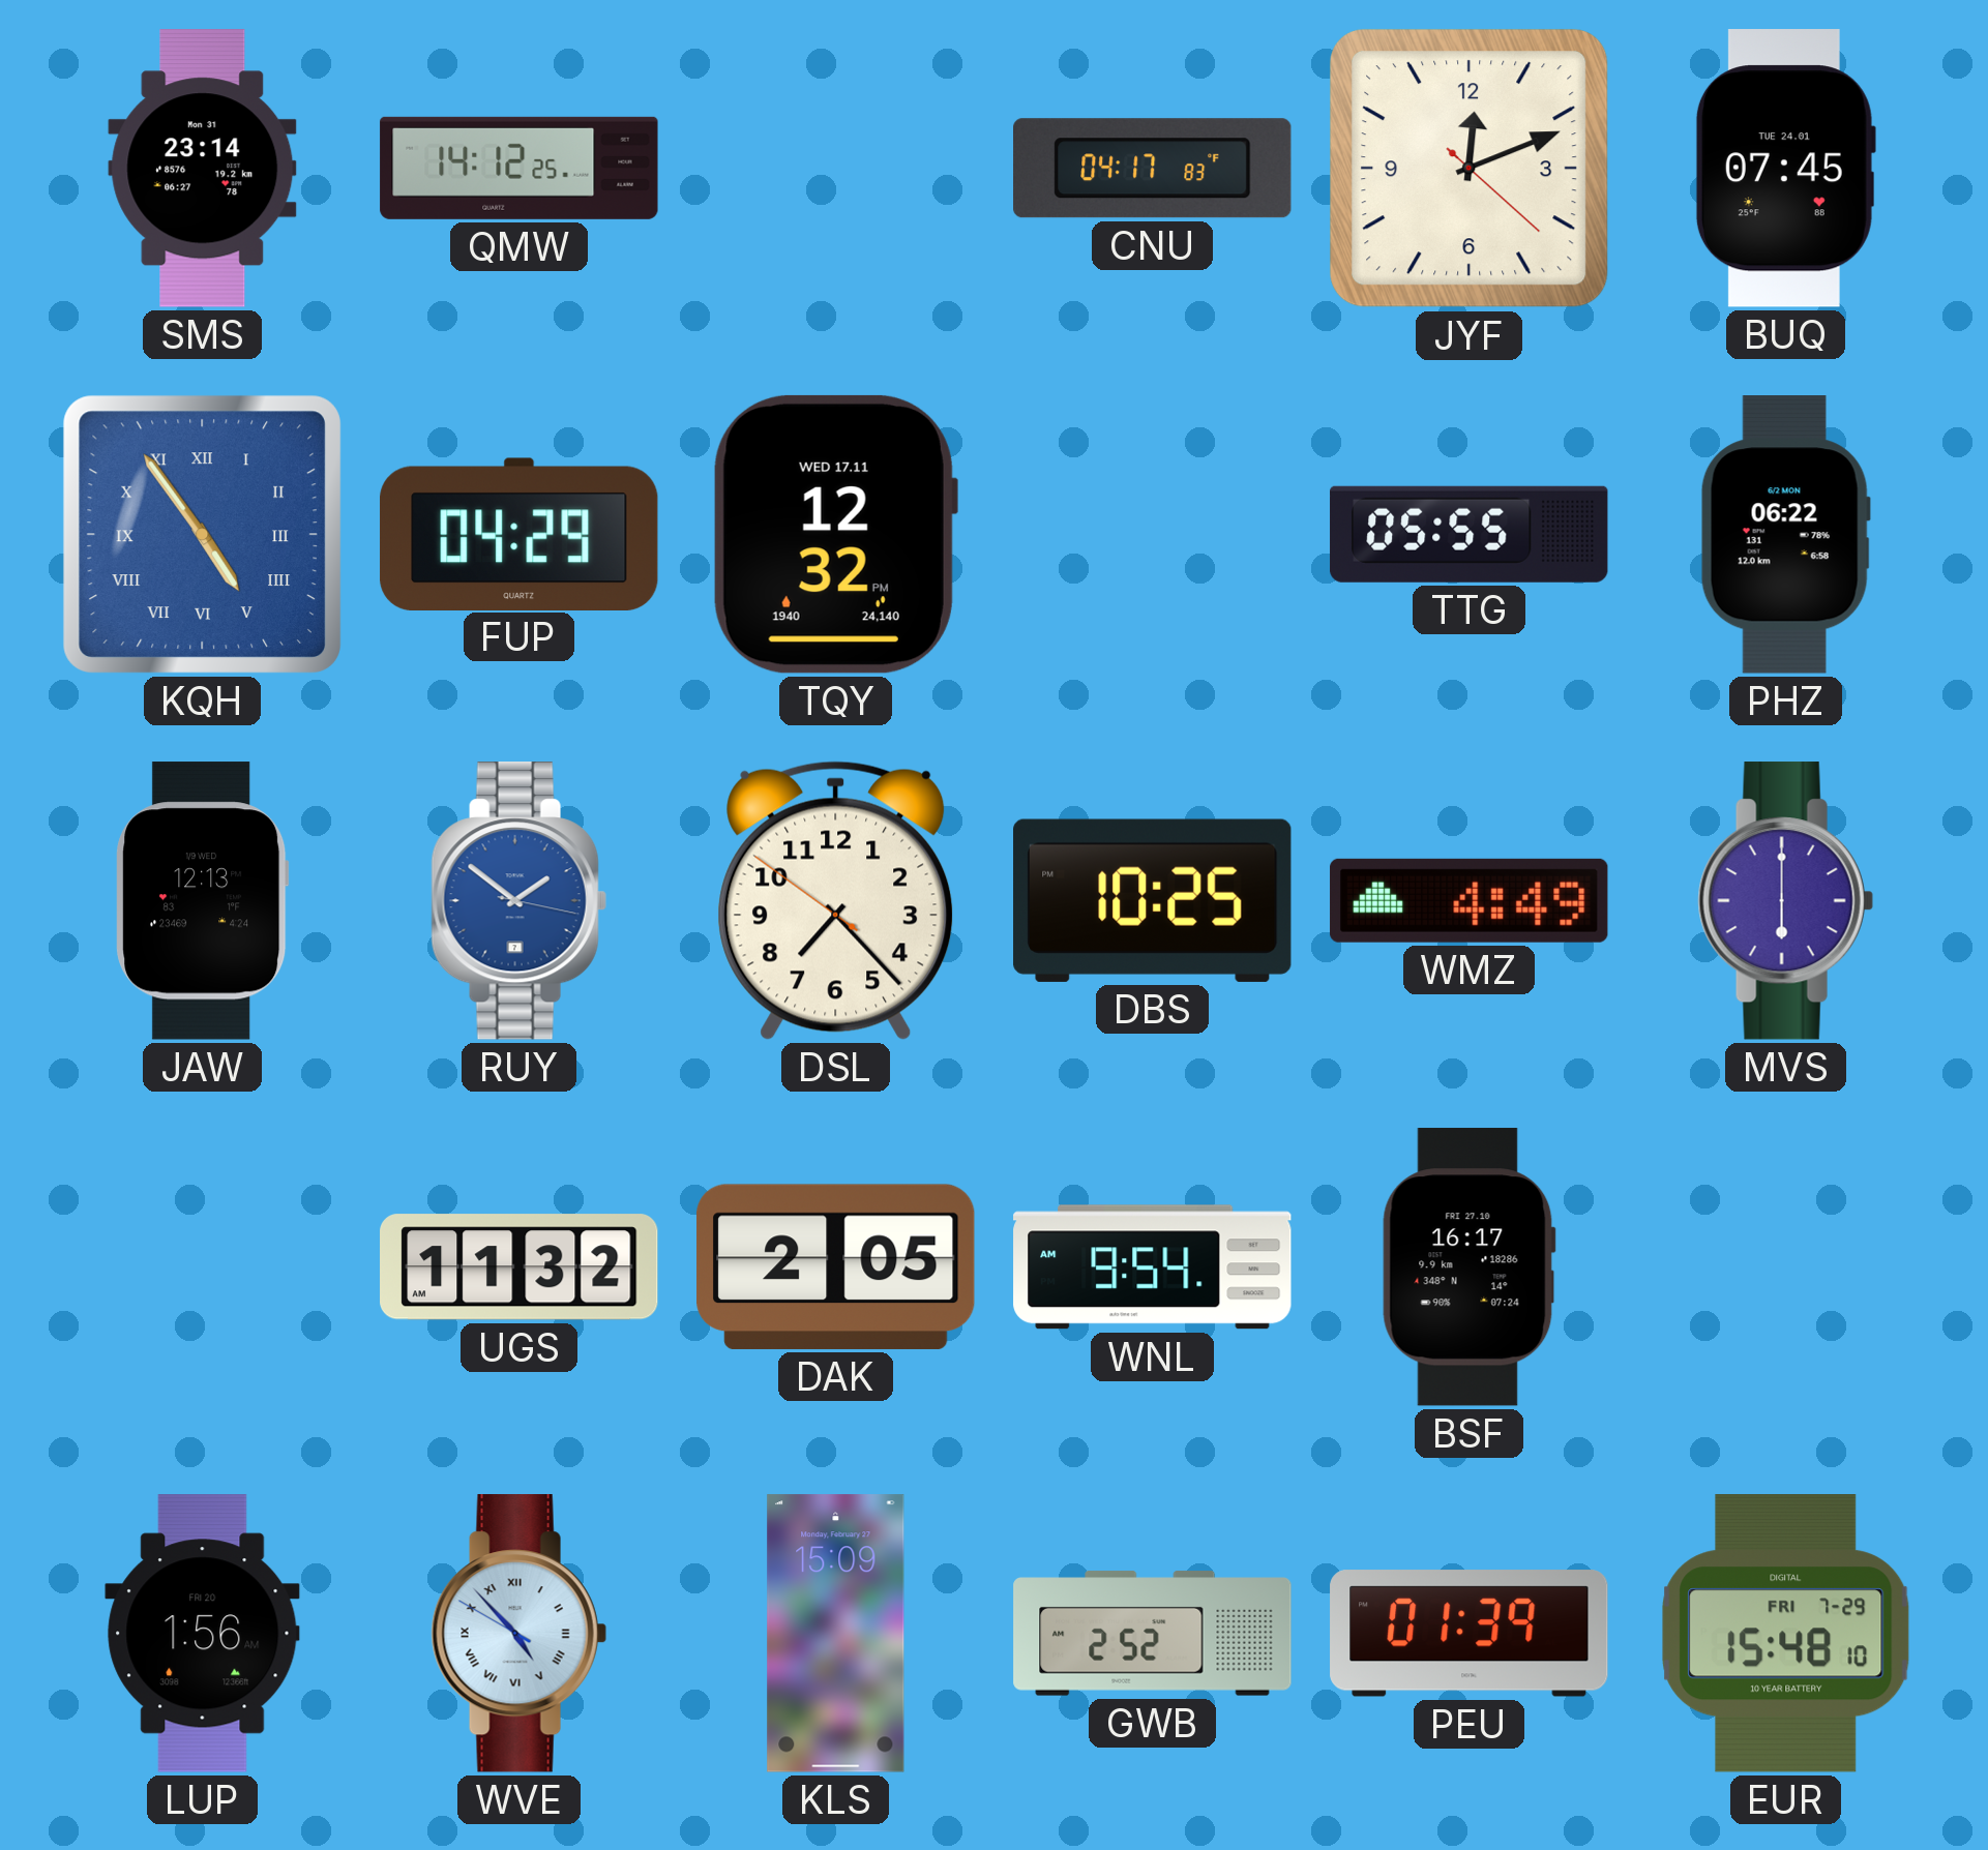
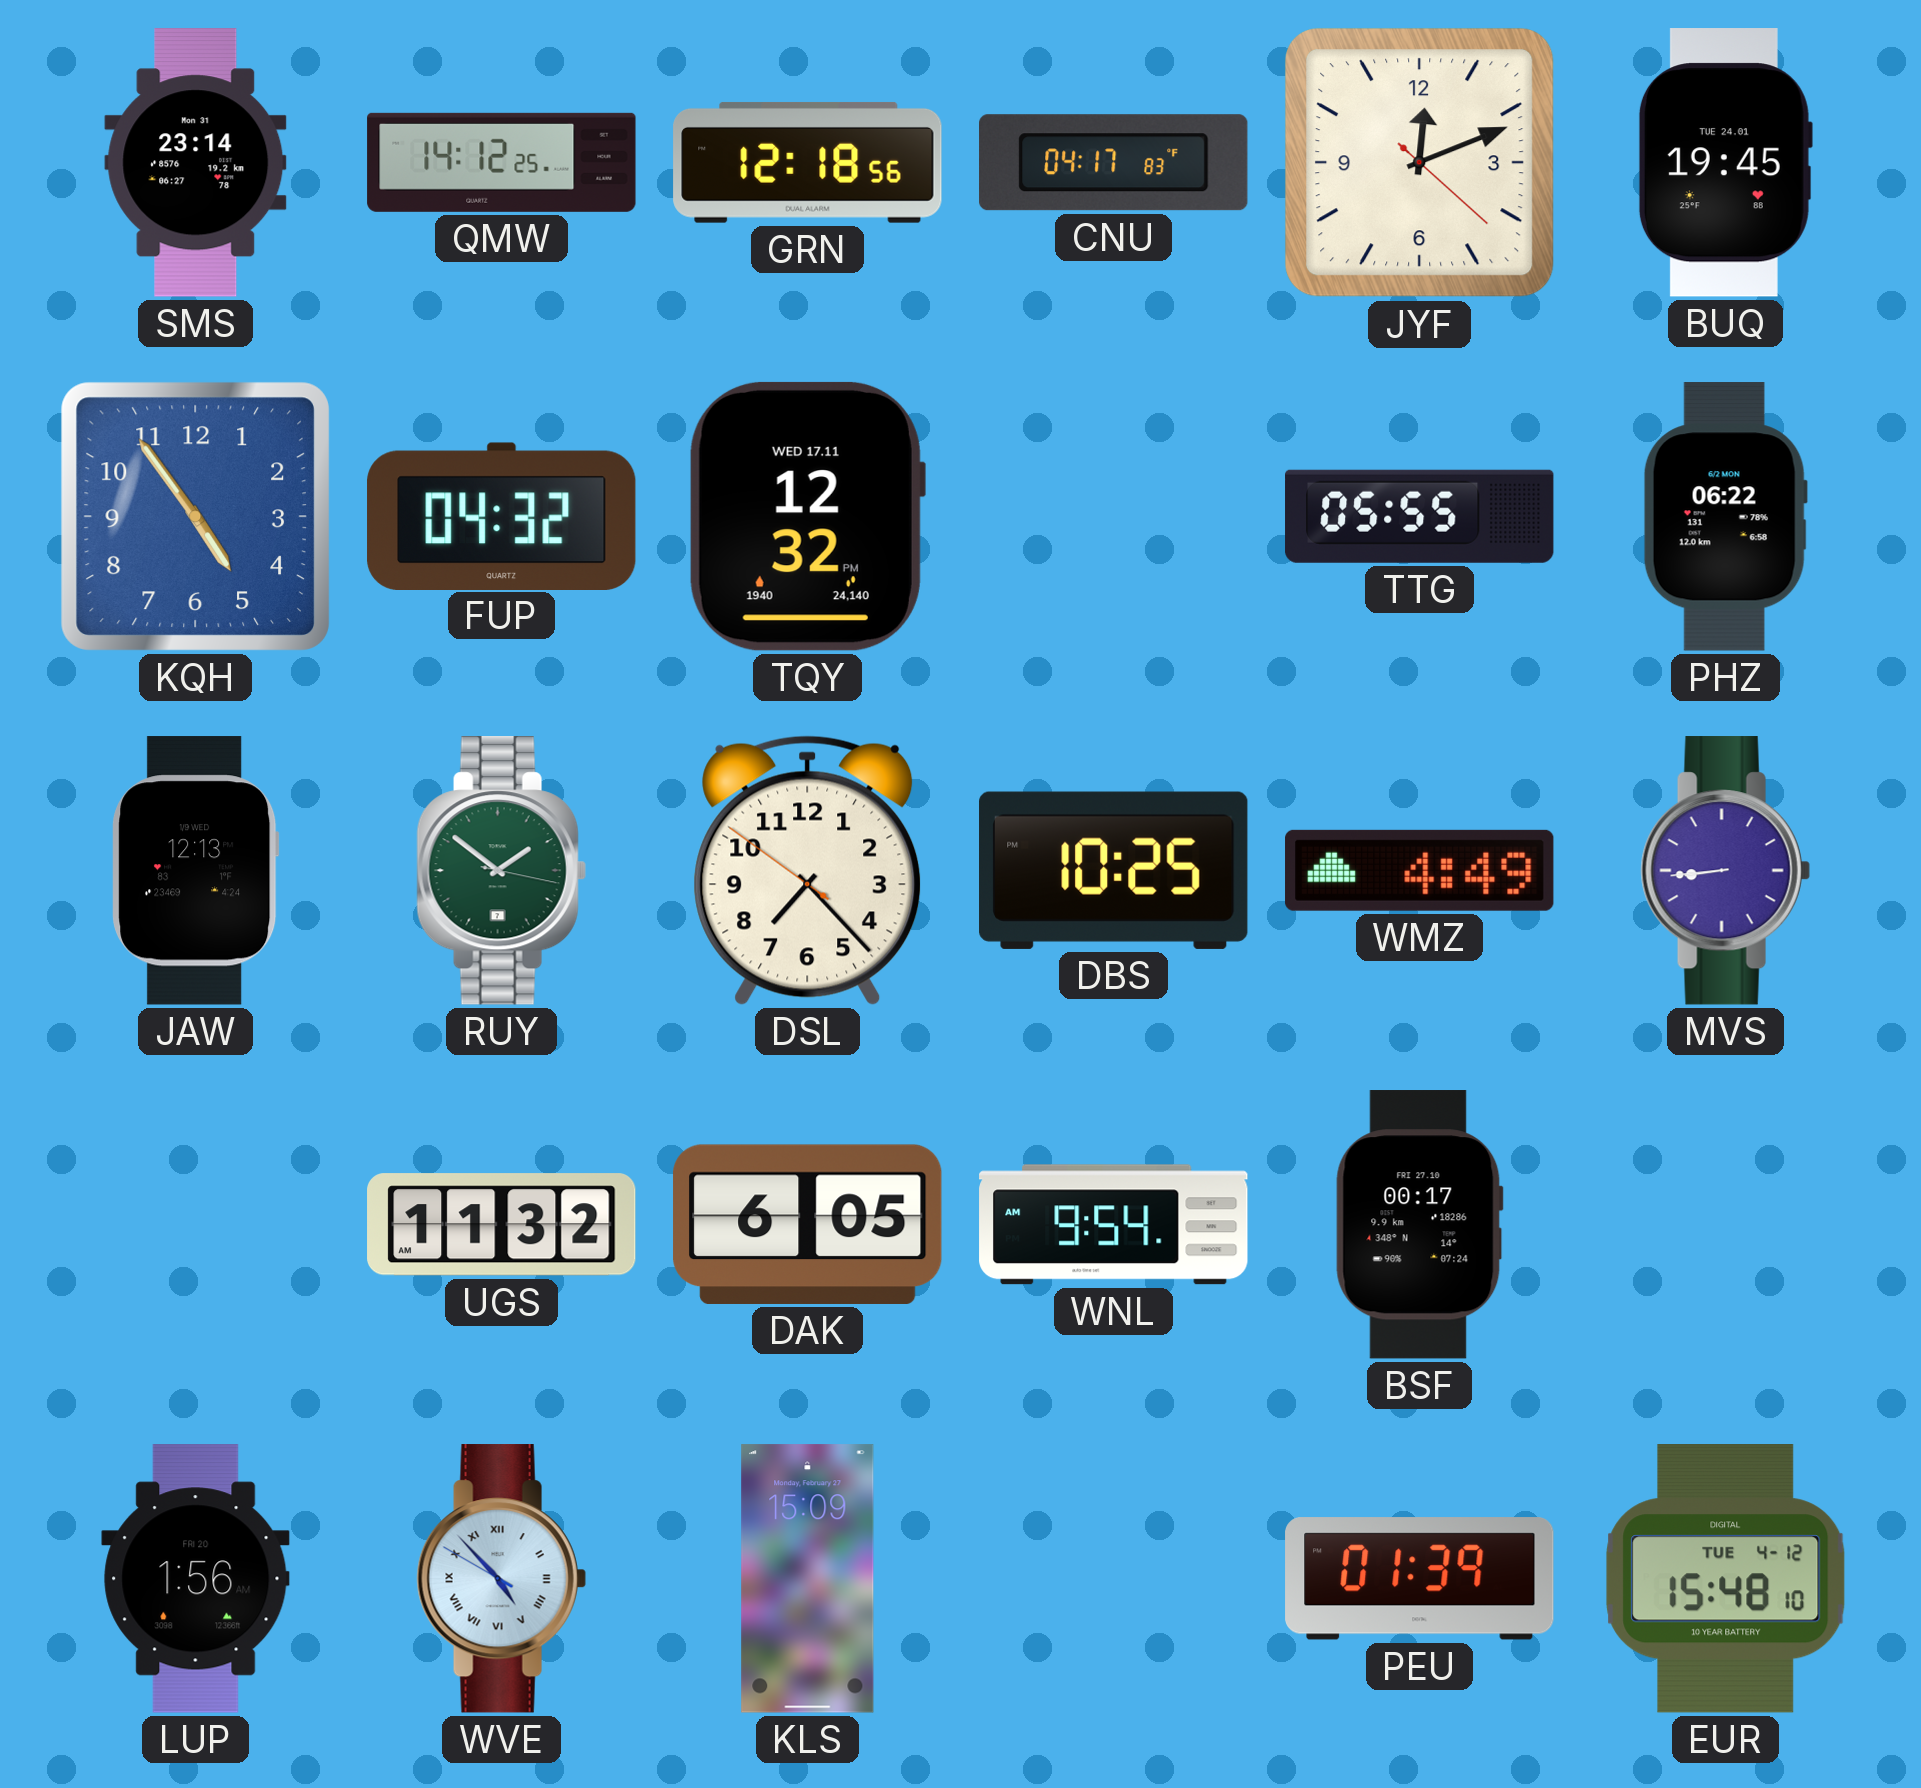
GRN: none -> 12:18 (808, 162)
BUQ: 07:45 -> 19:45 (1725, 163)
KQH numerals: Roman -> Arabic (195, 516)
FUP: 04:29 -> 04:32 (502, 516)
RUY dial: blue -> green (501, 871)
MVS: 6:00 -> 8:44 (1725, 871)
DAK: 2:05 -> 6:05 (808, 1224)
BSF: 16:17 -> 00:17 (1419, 1225)
GWB: 2:52 -> none (1153, 1634)
EUR date: FRI 7-29 -> TUE 4-12 (1726, 1579)
